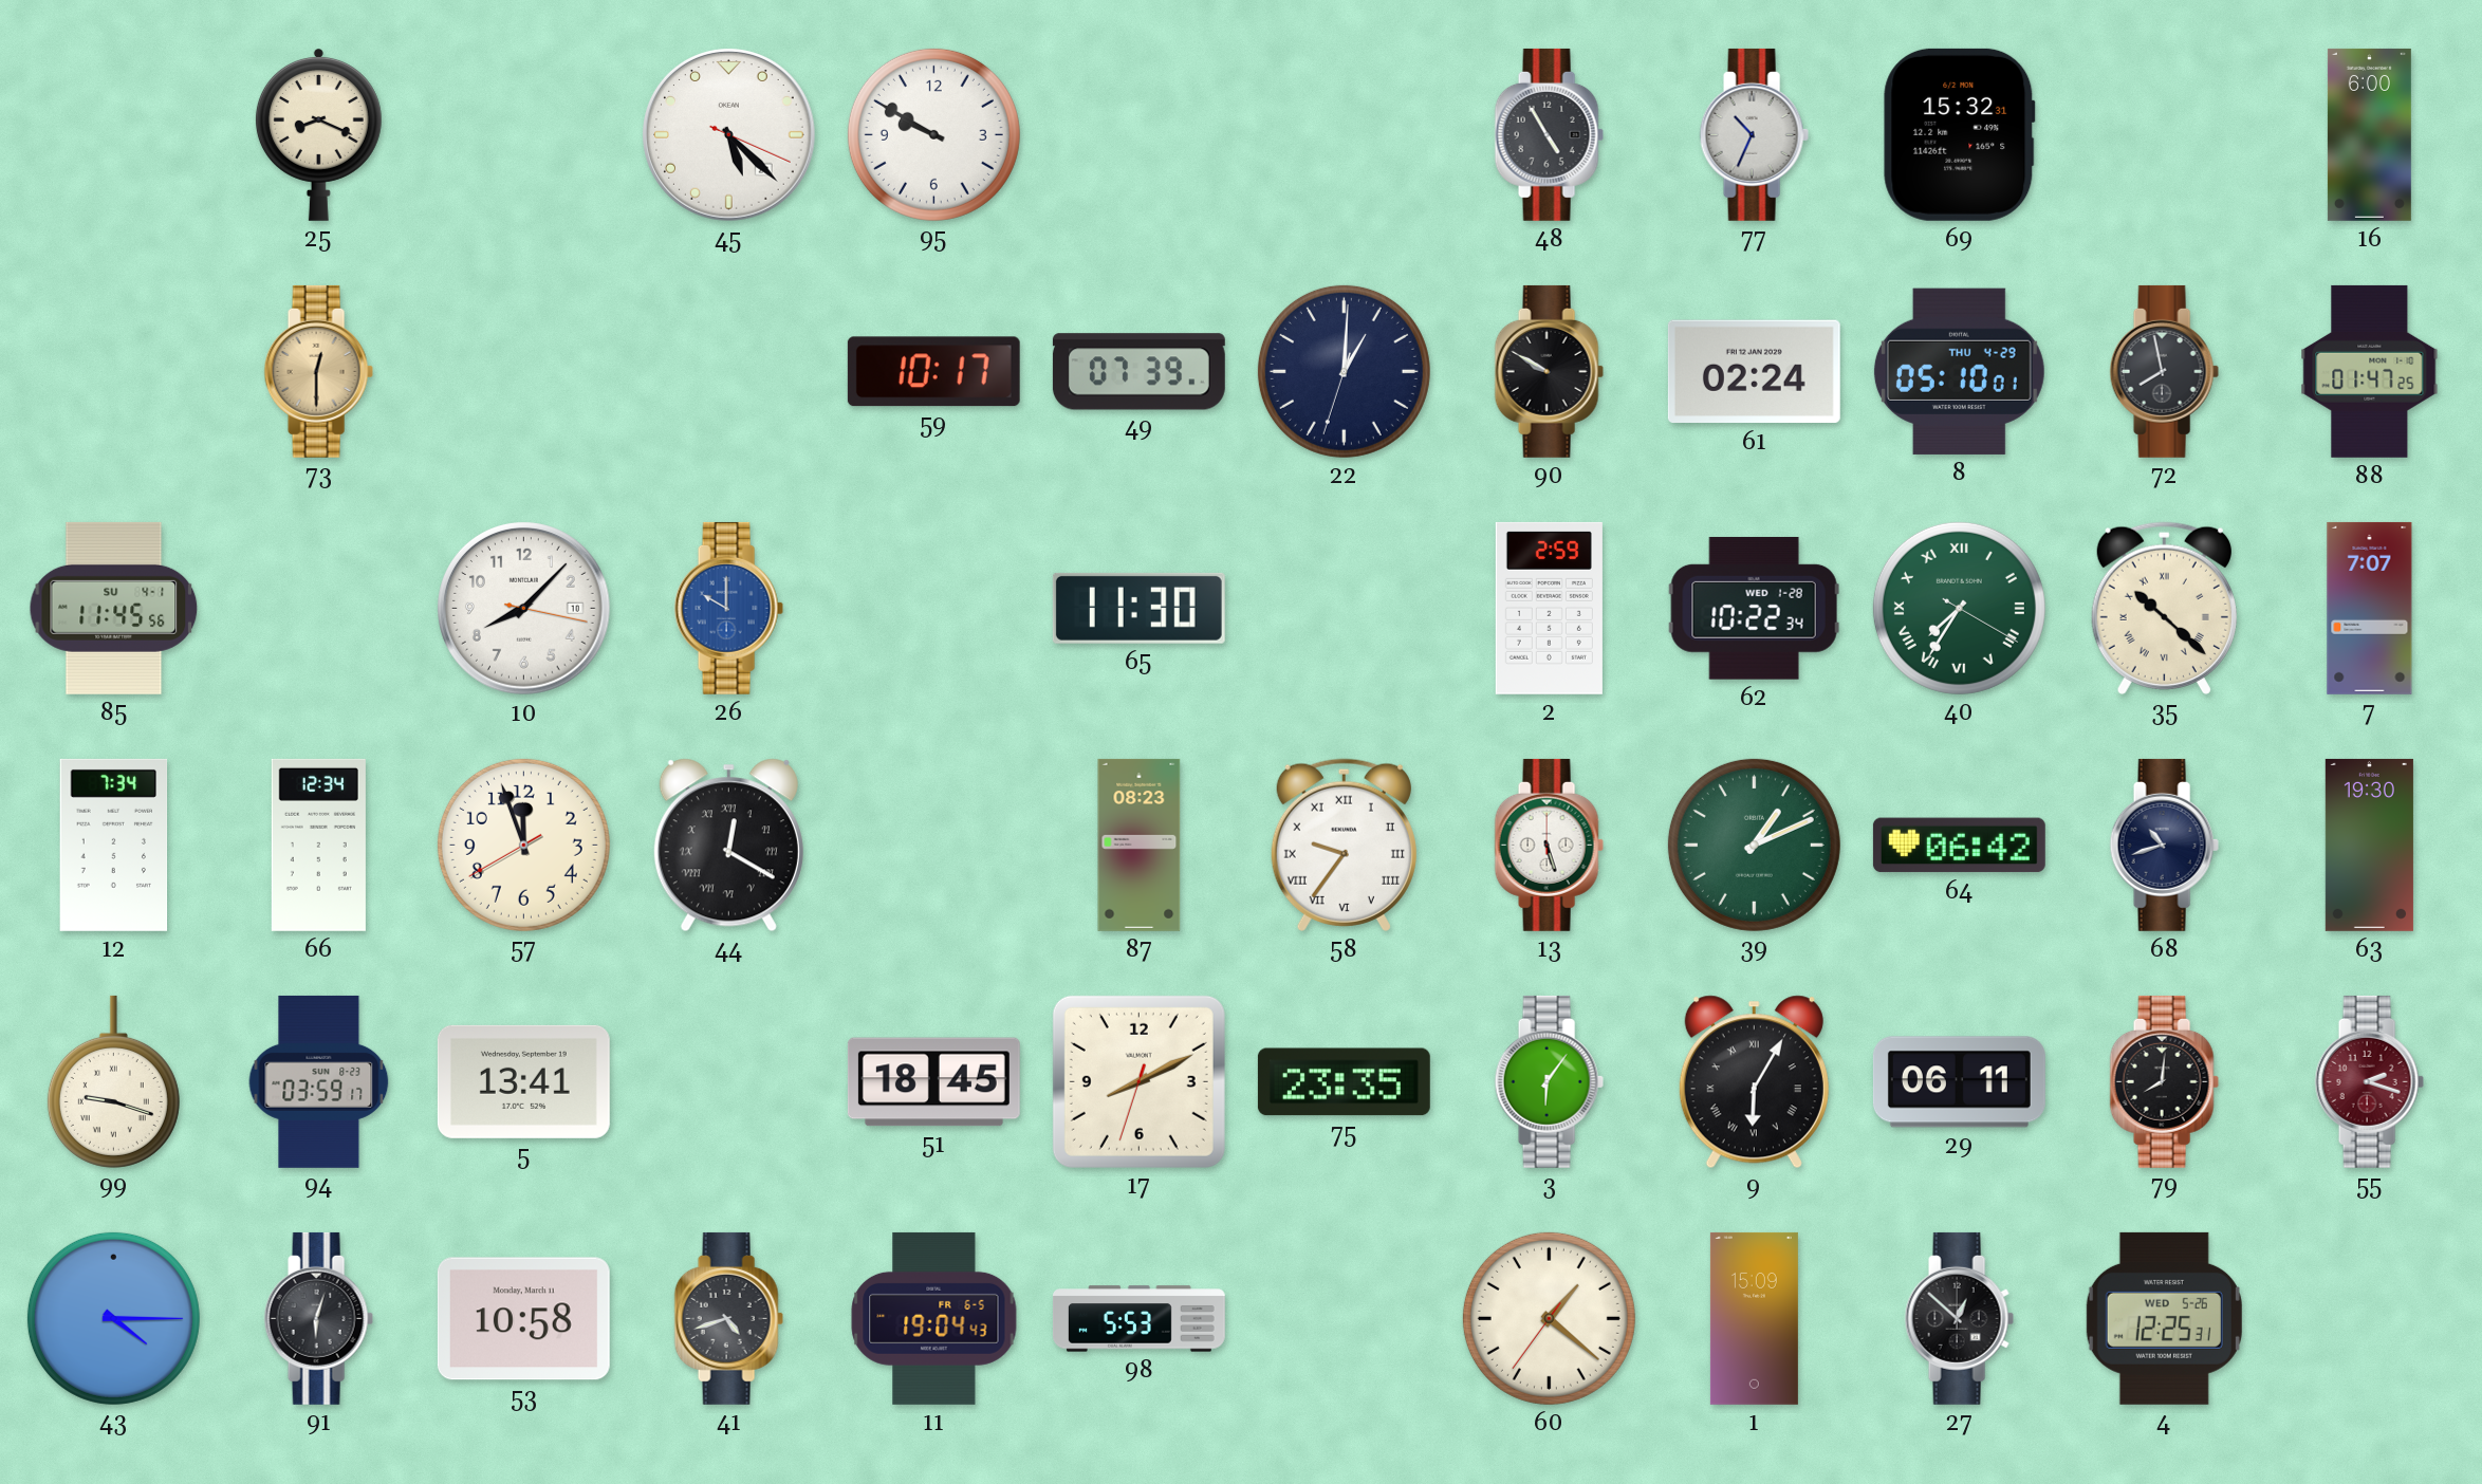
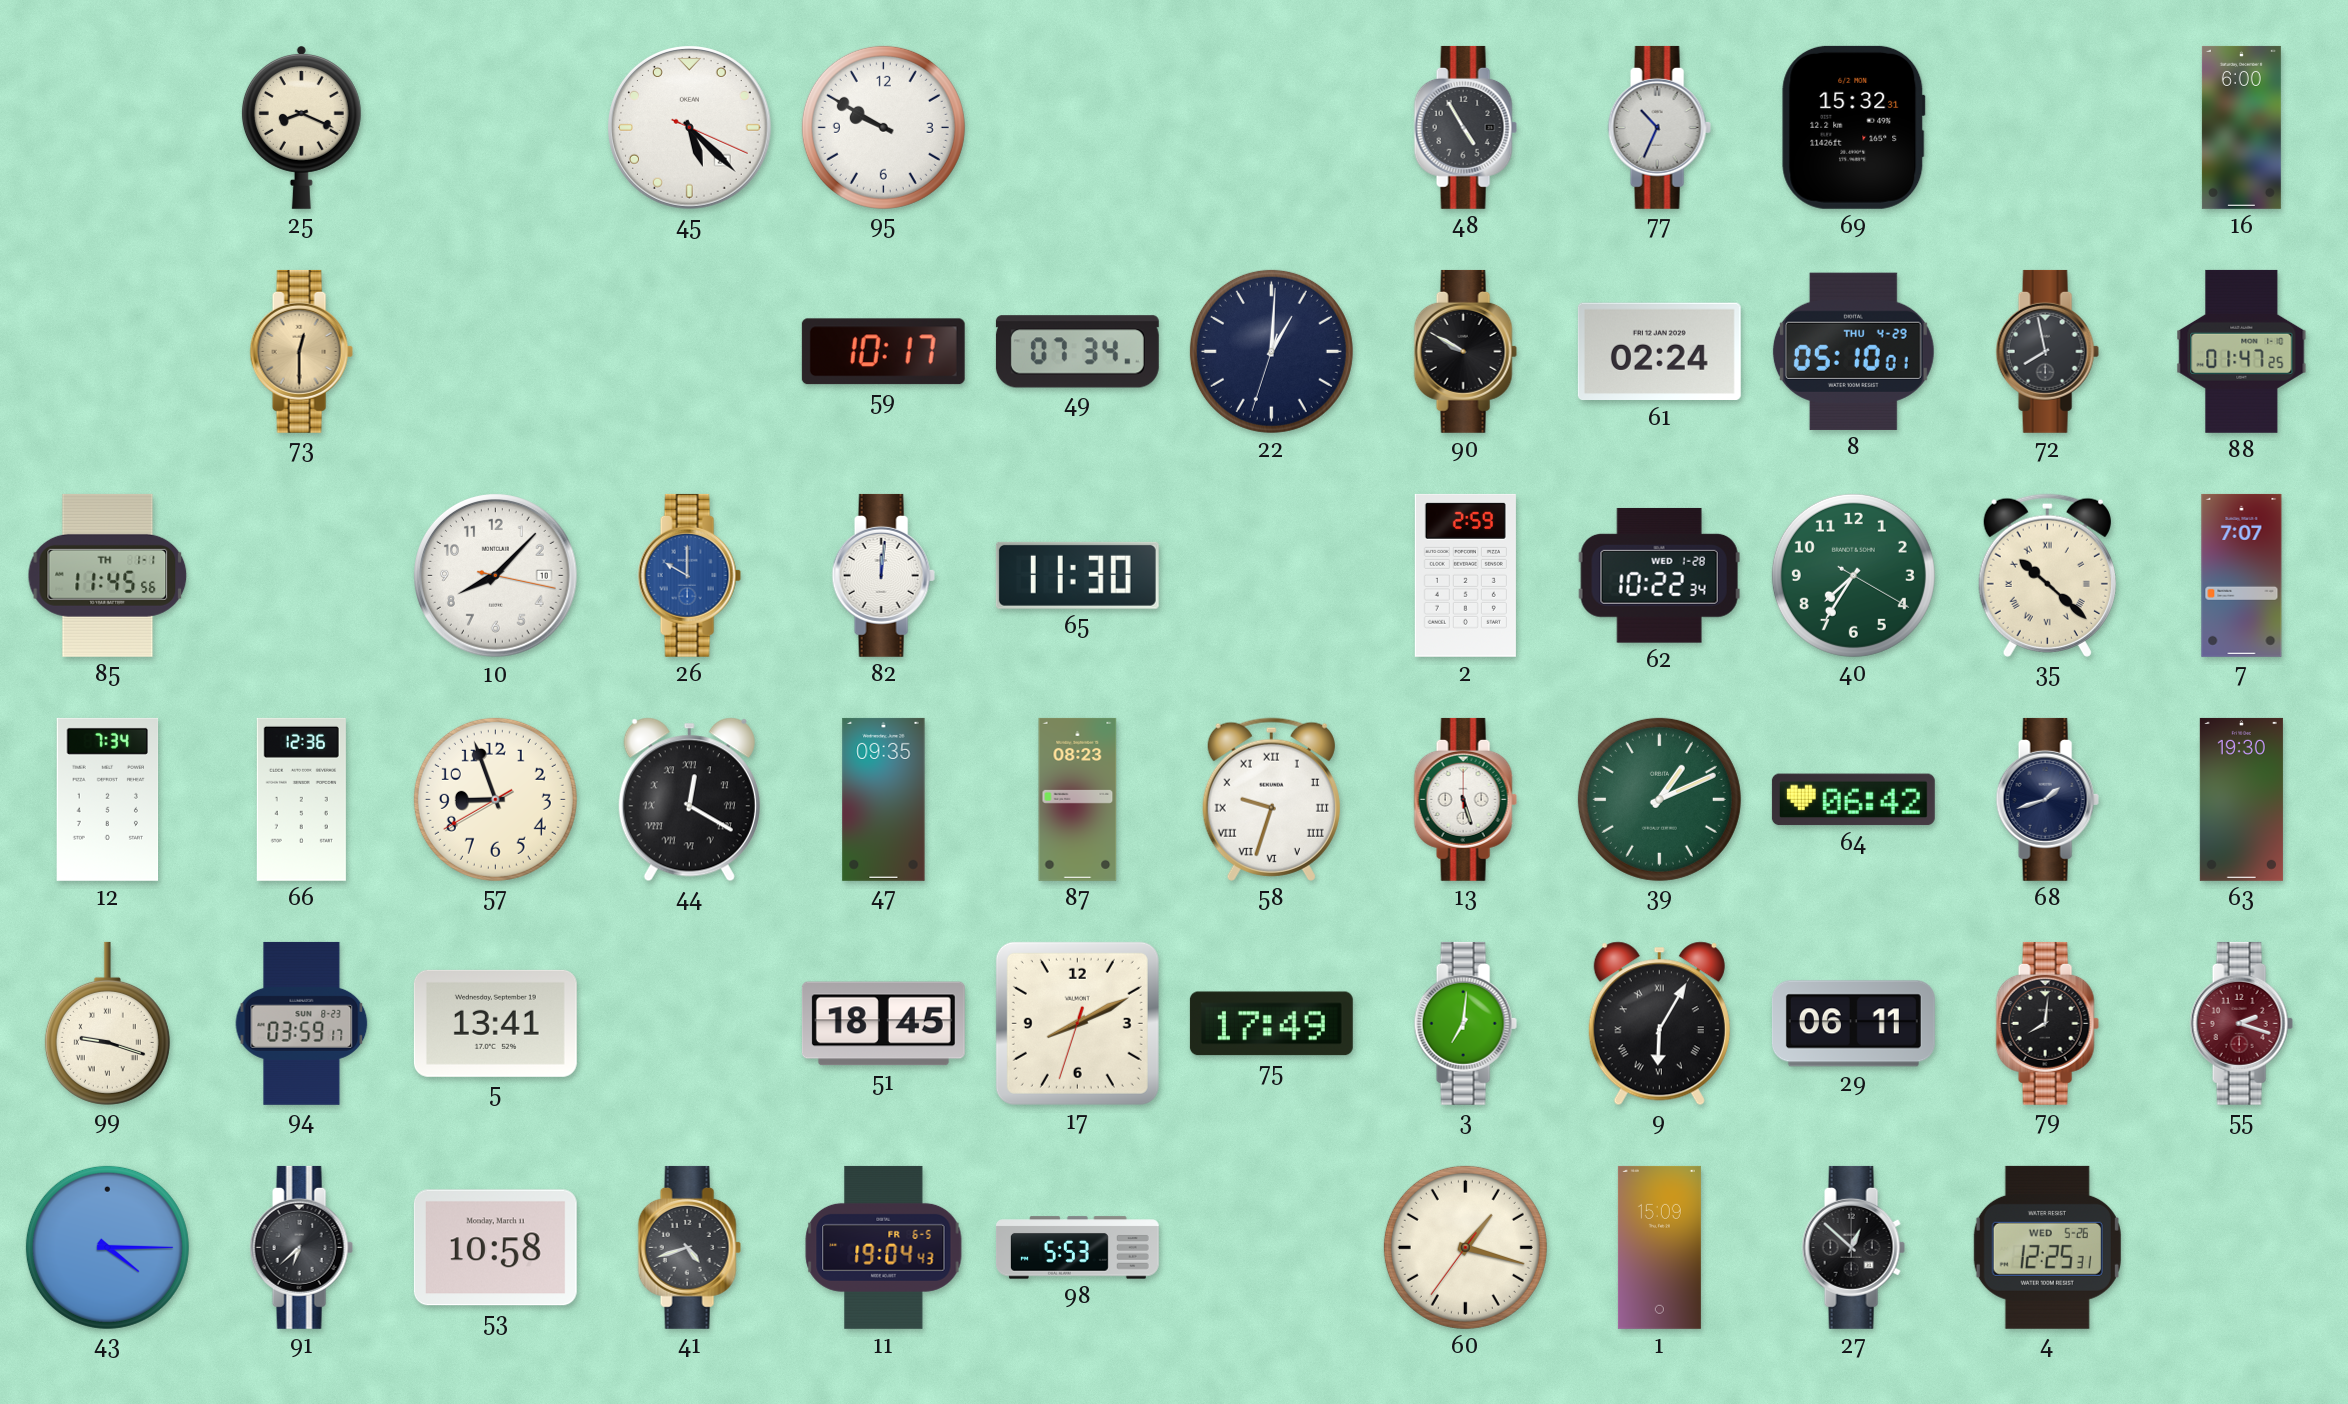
49: 07:39 -> 07:34 (1077, 352)
85 date: SU 4-1 -> TH 1-1 (108, 575)
82: none -> 12:01 (883, 575)
40 numerals: Roman -> Arabic (1853, 575)
66: 12:34 -> 12:36 (301, 799)
57: 11:56 -> 8:56 (495, 799)
47: none -> 09:35 (884, 799)
58: 9:36 -> 9:33 (1271, 799)
68: 10:42 -> 1:42 (2047, 799)
75: 23:35 -> 17:49 (1271, 1024)
3: 6:06 -> 7:01 (1465, 1023)
91: 6:03 -> 6:38 (301, 1247)
60: 1:21 -> 1:17 (1465, 1247)
